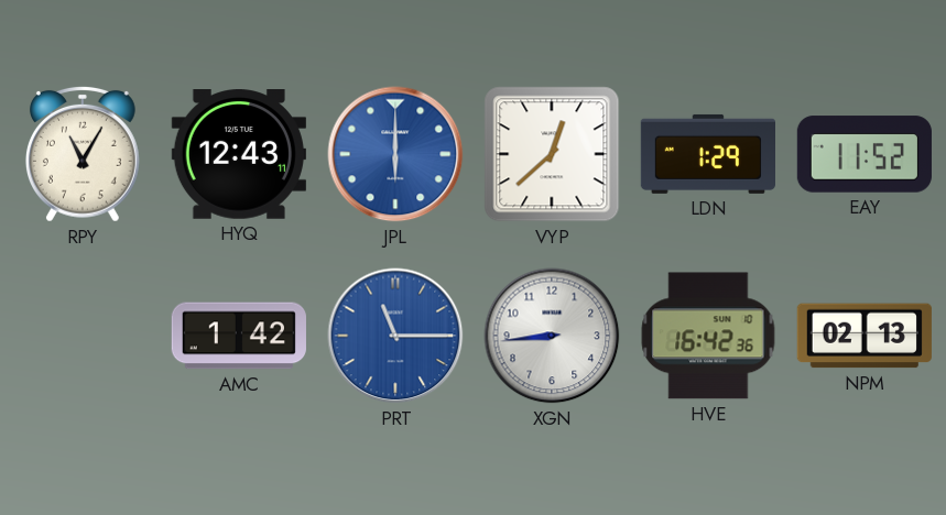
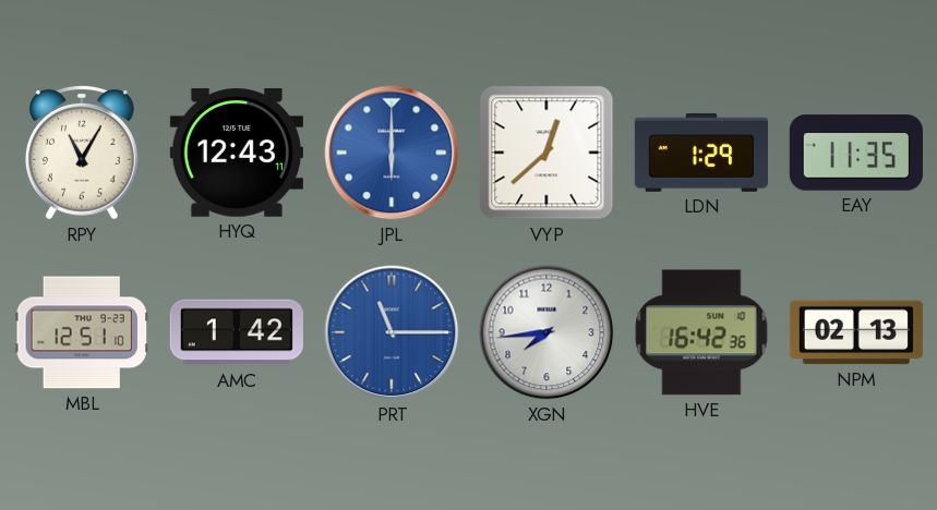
EAY: 11:52 -> 11:35 (856, 153)
MBL: none -> 12:51 (82, 332)
XGN: 8:44 -> 7:44 (546, 332)
